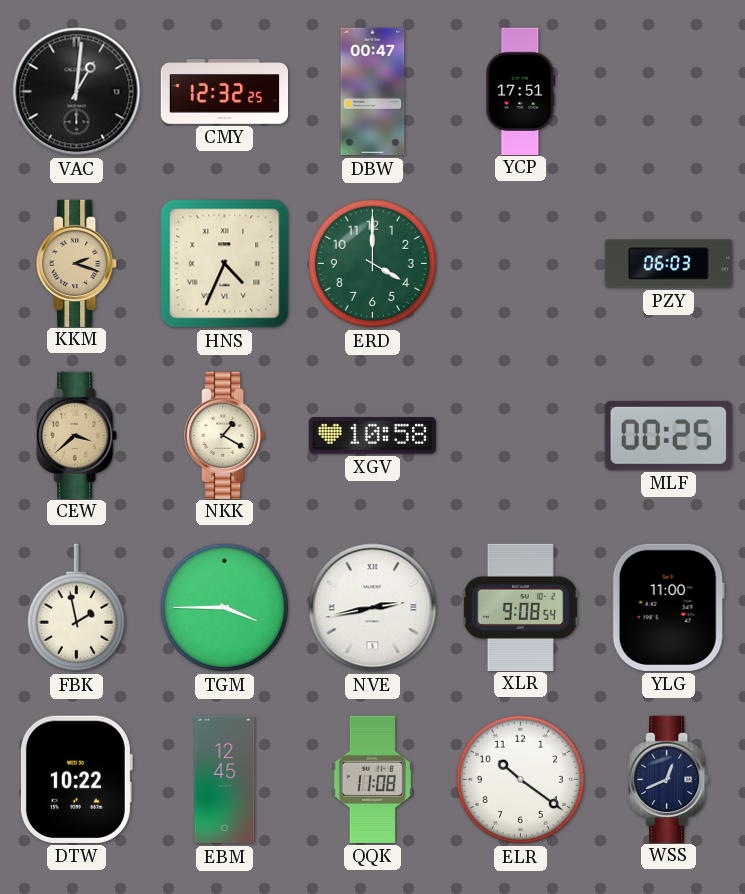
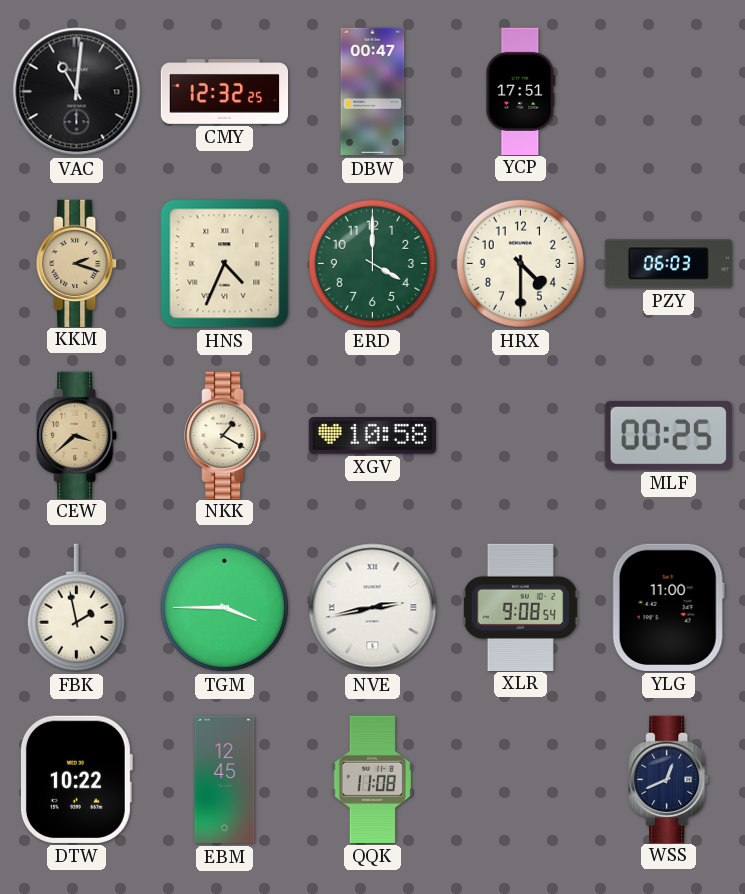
VAC: 1:01 -> 11:01 (77, 92)
HRX: none -> 4:30 (520, 263)
ELR: 10:21 -> none (520, 779)
